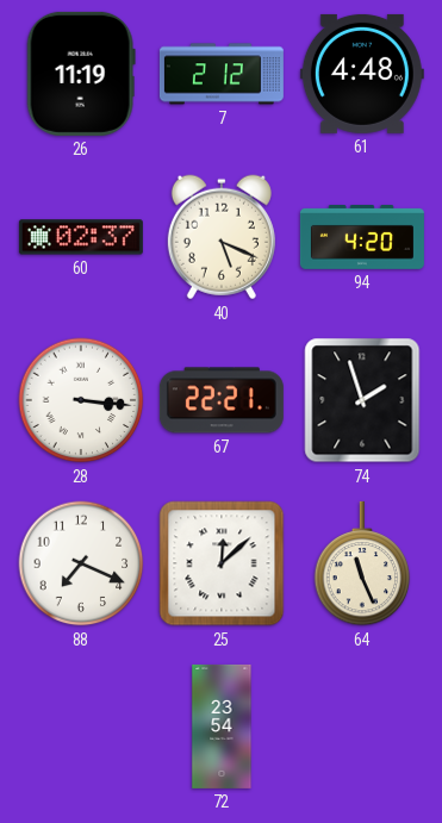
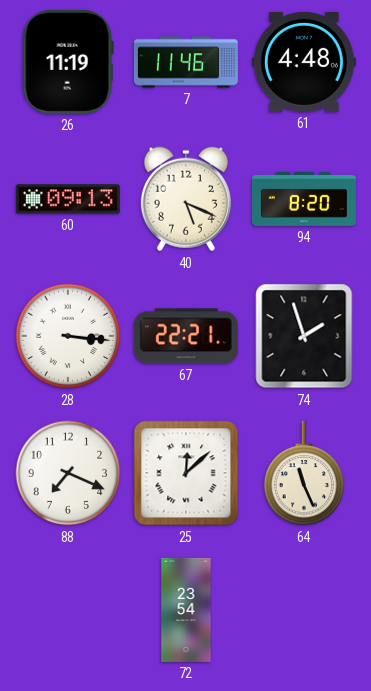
7: 2:12 -> 11:46 (186, 62)
60: 02:37 -> 09:13 (68, 199)
94: 4:20 -> 8:20 (304, 200)
